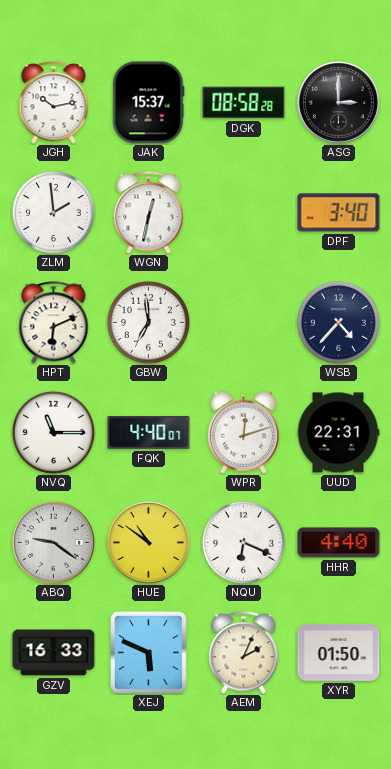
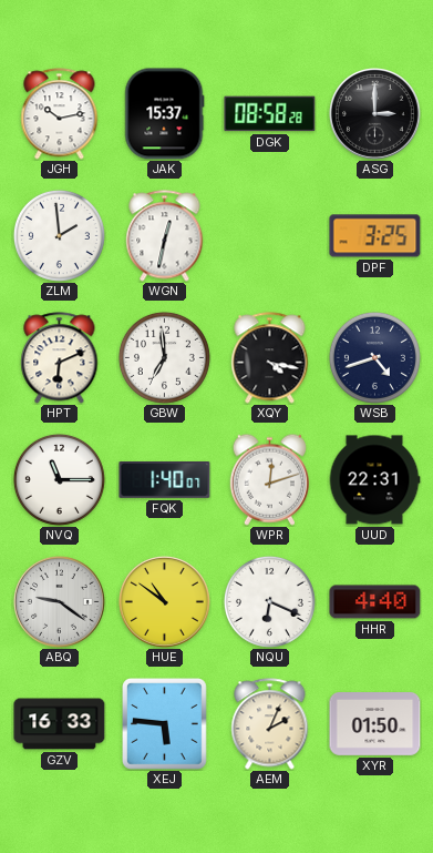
DPF: 3:40 -> 3:25 (375, 236)
XQY: none -> 4:17 (270, 358)
WSB: 4:37 -> 4:42 (374, 357)
FQK: 4:40 -> 1:40 (165, 480)
XEJ: 5:49 -> 5:46 (165, 724)
